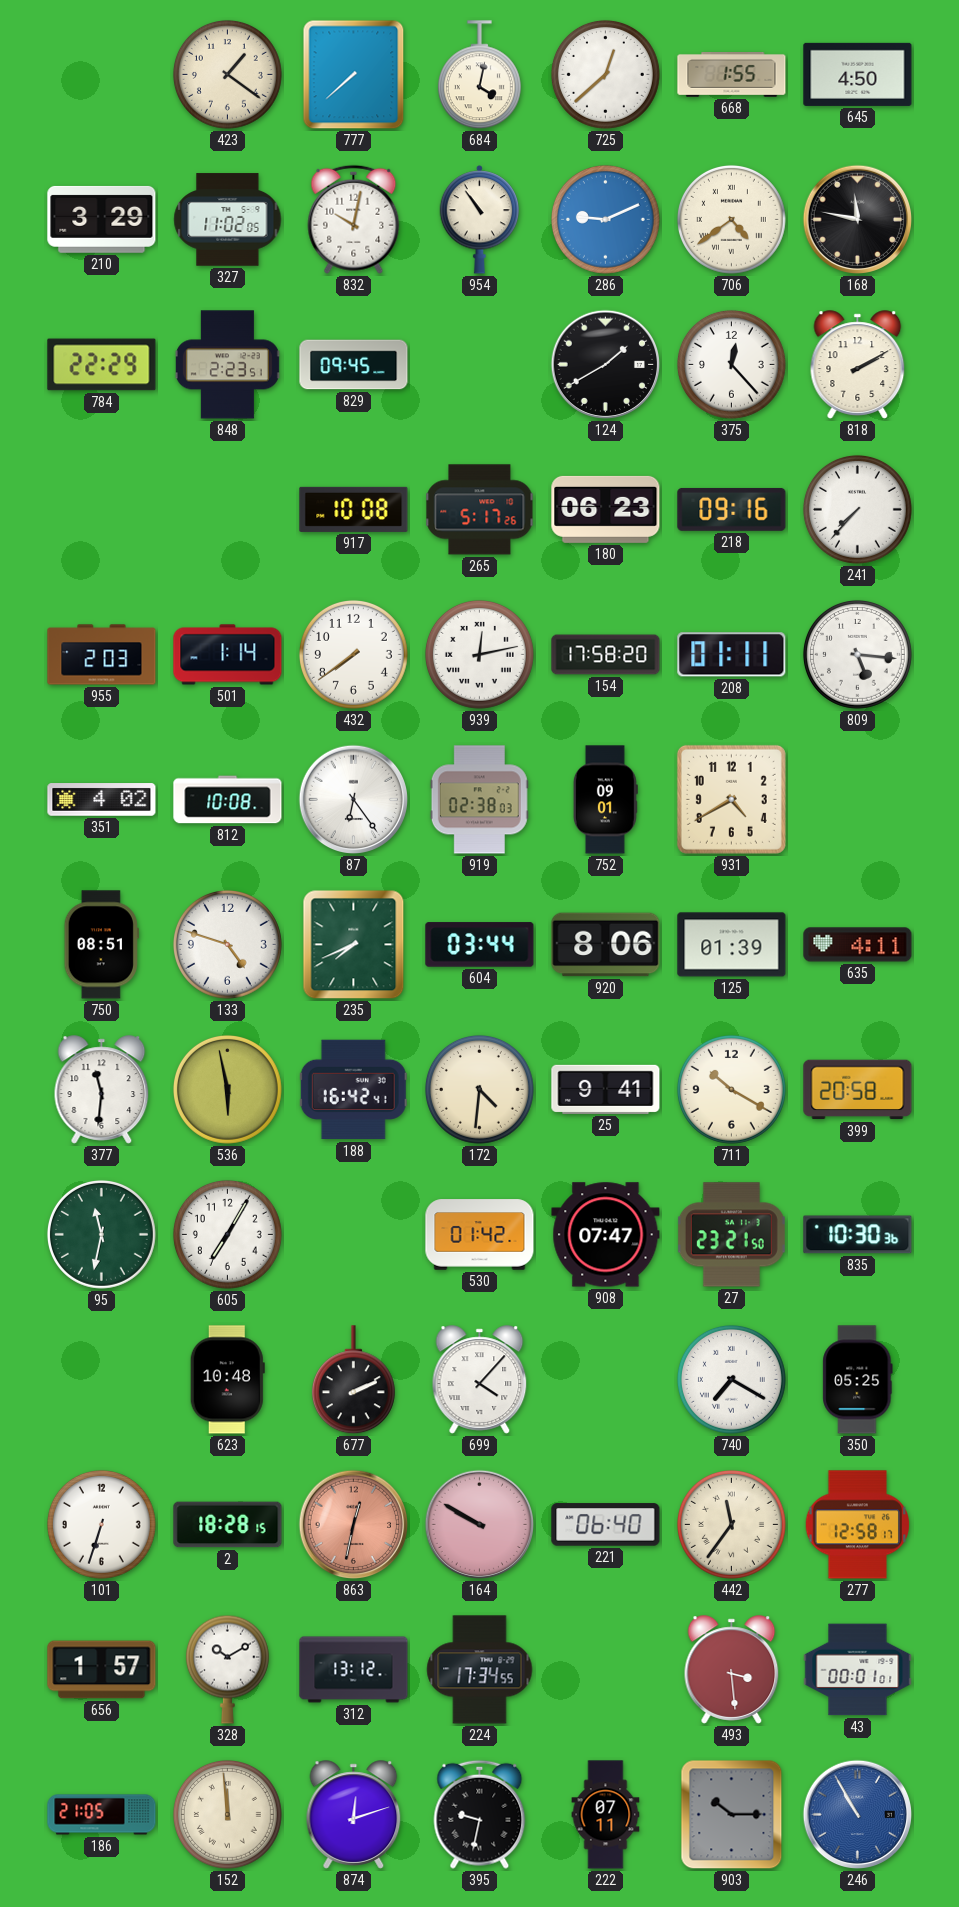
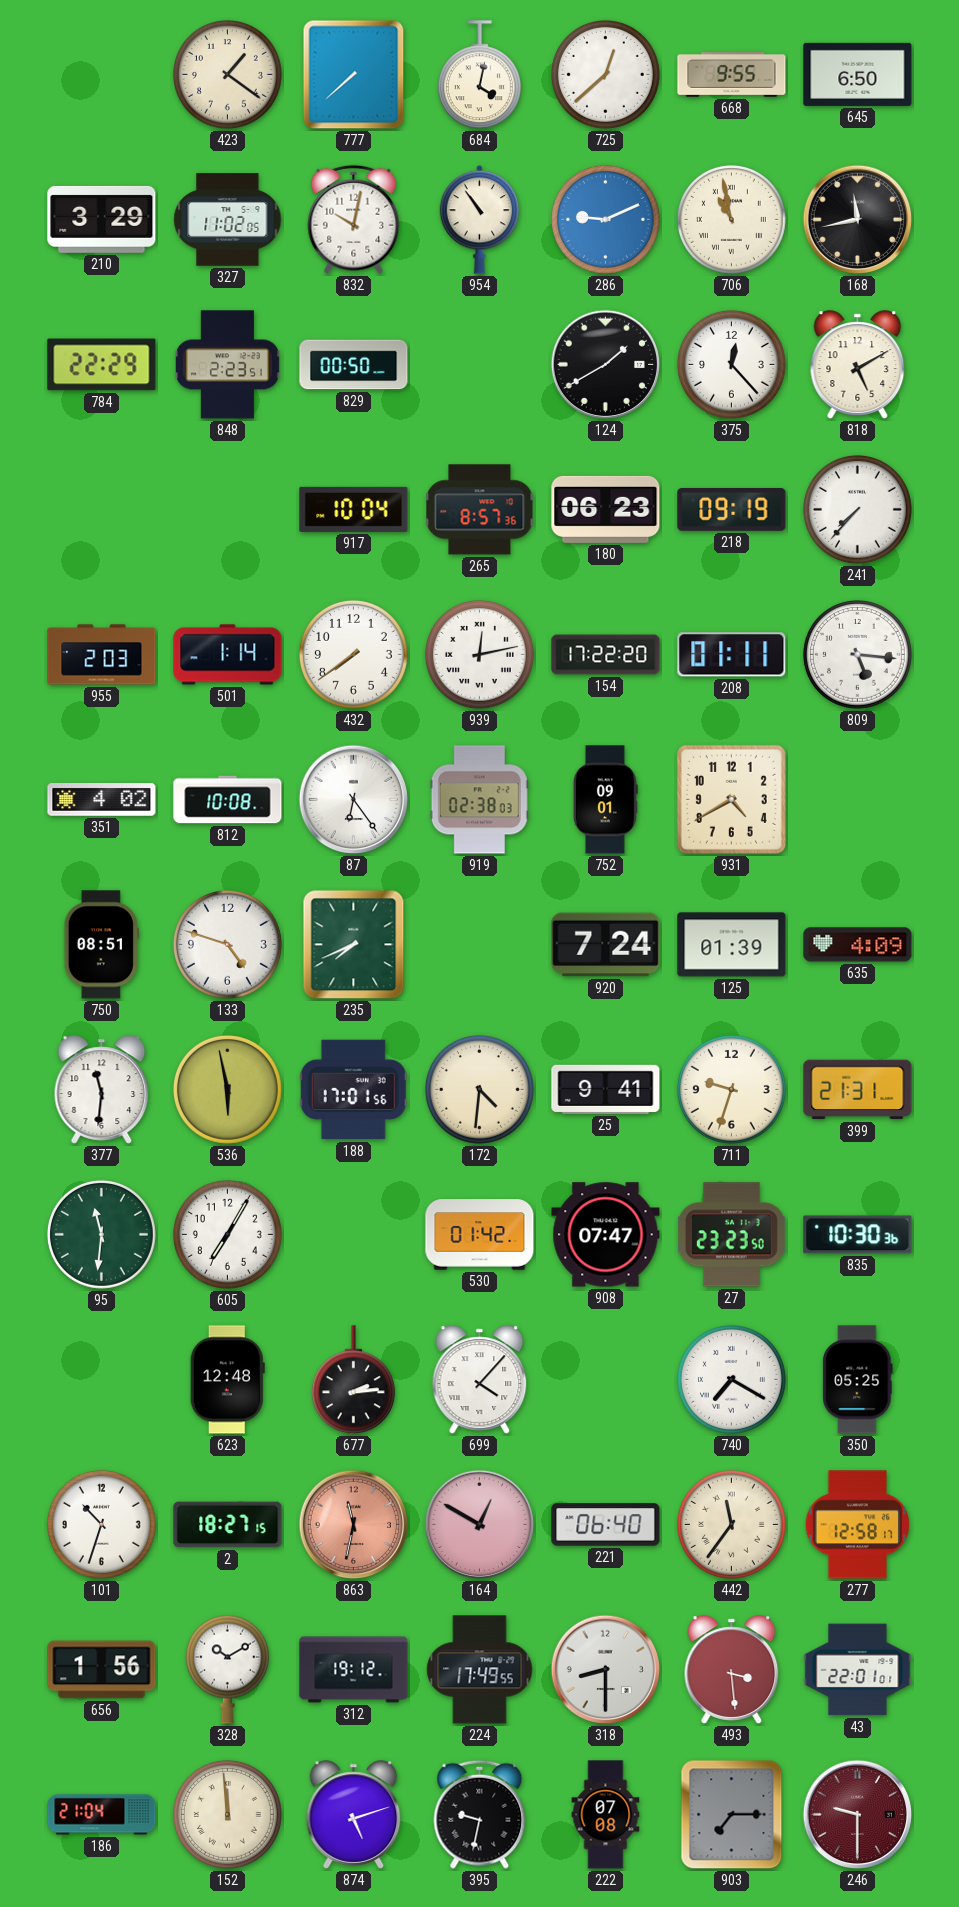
668: 1:55 -> 9:55 (732, 75)
645: 4:50 -> 6:50 (858, 74)
706: 4:39 -> 10:58 (731, 219)
168: 11:47 -> 11:43 (858, 220)
829: 09:45 -> 00:50 (354, 365)
818: 2:10 -> 5:10 (858, 365)
917: 10:08 -> 10:04 (354, 509)
265: 5:17 -> 8:57 (480, 510)
218: 09:16 -> 09:19 (732, 509)
154: 17:58 -> 17:22 (606, 655)
604: 03:44 -> none (480, 945)
920: 8:06 -> 7:24 (606, 945)
635: 4:11 -> 4:09 (858, 945)
188: 16:42 -> 17:01 (353, 1090)
711: 10:20 -> 9:33 (731, 1089)
399: 20:58 -> 21:31 (858, 1090)
95: 11:32 -> 11:31 (101, 1234)
27: 23:21 -> 23:23 (731, 1235)
623: 10:48 -> 12:48 (227, 1380)
677: 2:11 -> 2:14 (353, 1380)
101: 6:33 -> 10:33 (101, 1524)
2: 18:28 -> 18:27 (228, 1525)
863: 12:32 -> 11:32 (354, 1525)
164: 9:50 -> 12:50 (480, 1525)
656: 1:57 -> 1:56 (102, 1670)
312: 13:12 -> 19:12 (354, 1670)
224: 17:34 -> 17:49 (480, 1670)
318: none -> 8:30 (606, 1670)
43: 00:01 -> 22:01 (858, 1670)
186: 21:05 -> 21:04 (102, 1815)
874: 12:12 -> 5:12 (354, 1815)
222: 07:11 -> 07:08 (606, 1815)
903: 10:15 -> 7:15 (732, 1815)
246: 10:55 -> 9:30 (858, 1815)
246 dial: blue -> burgundy (858, 1815)
